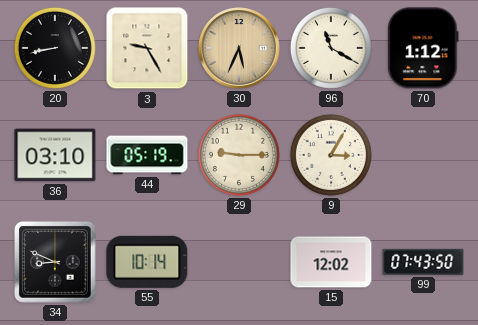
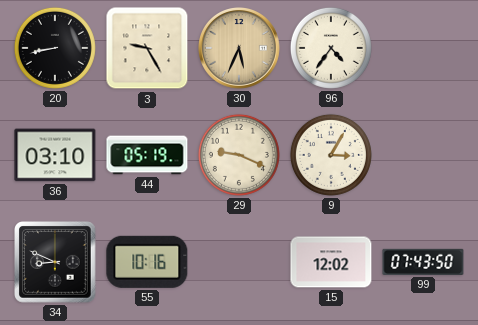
96: 11:20 -> 4:36 (331, 48)
70: 1:12 -> none (423, 48)
29: 9:15 -> 9:19 (239, 155)
55: 10:14 -> 10:16 (147, 262)
